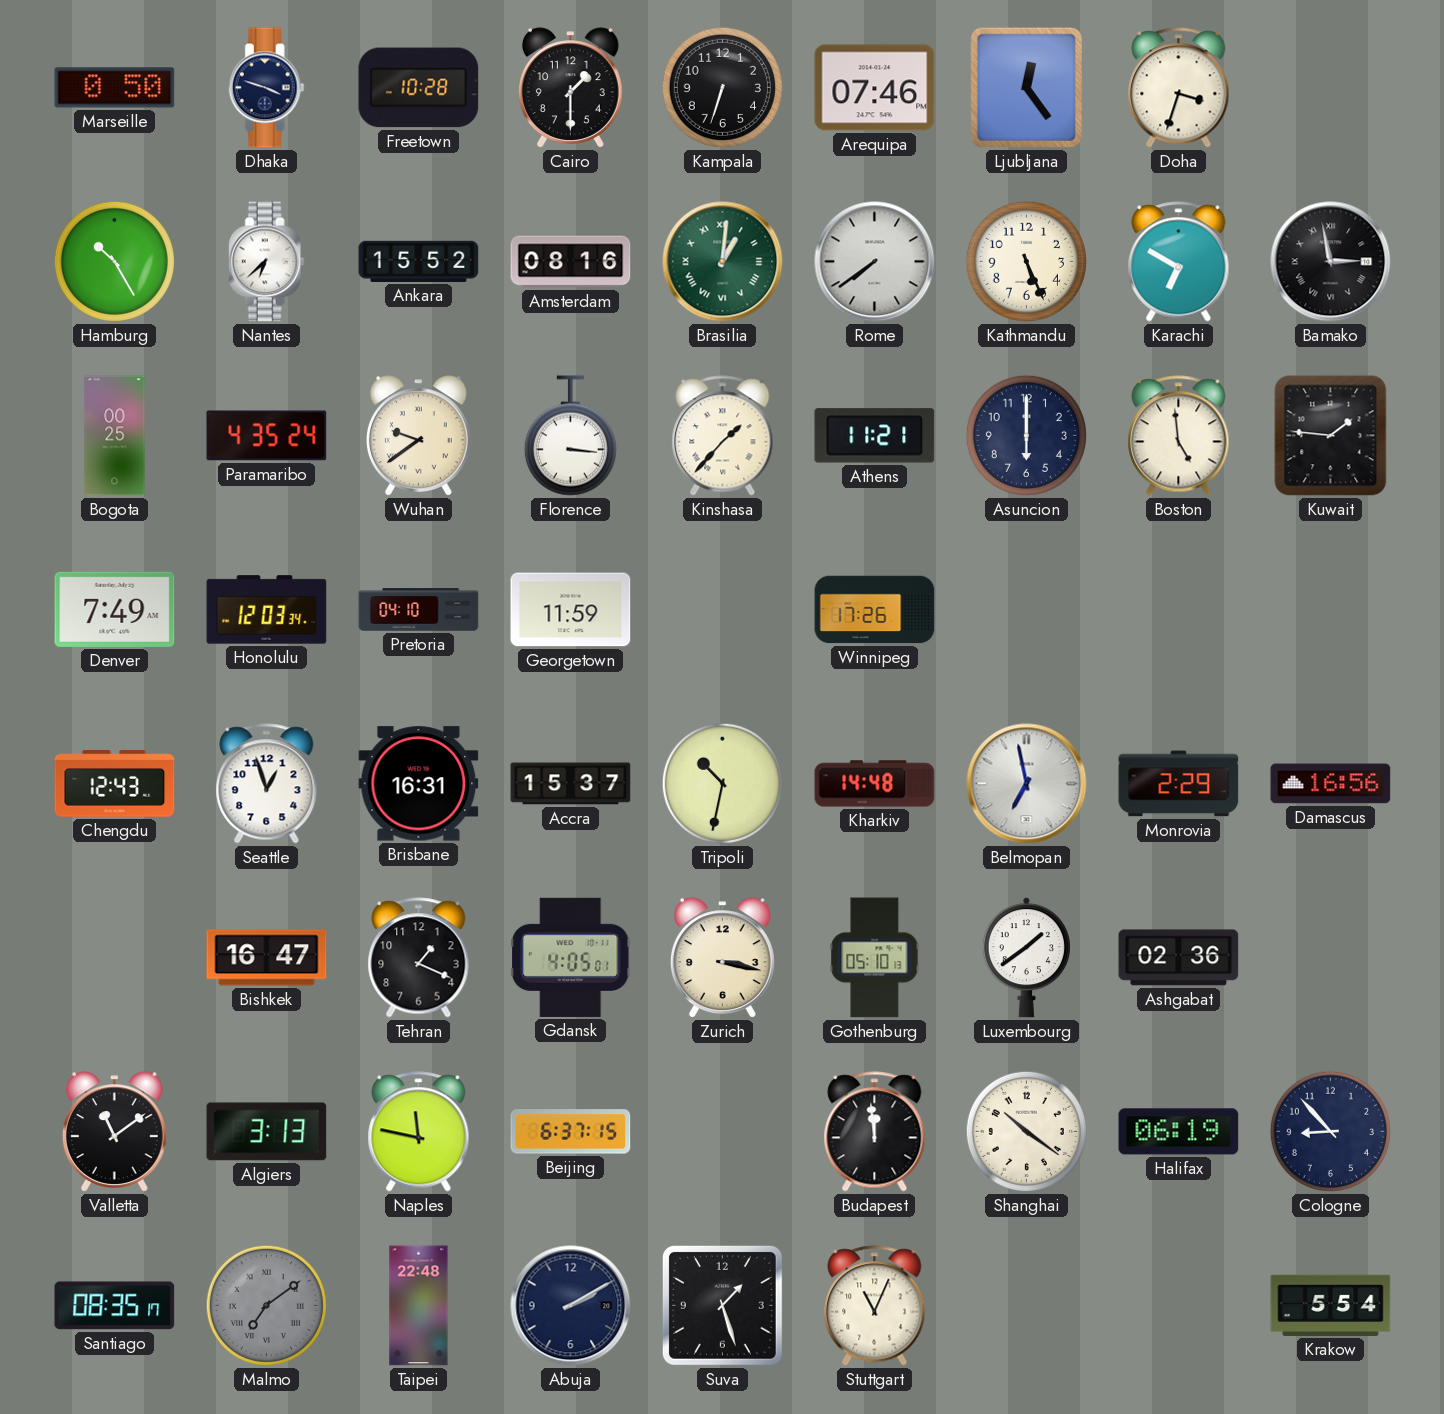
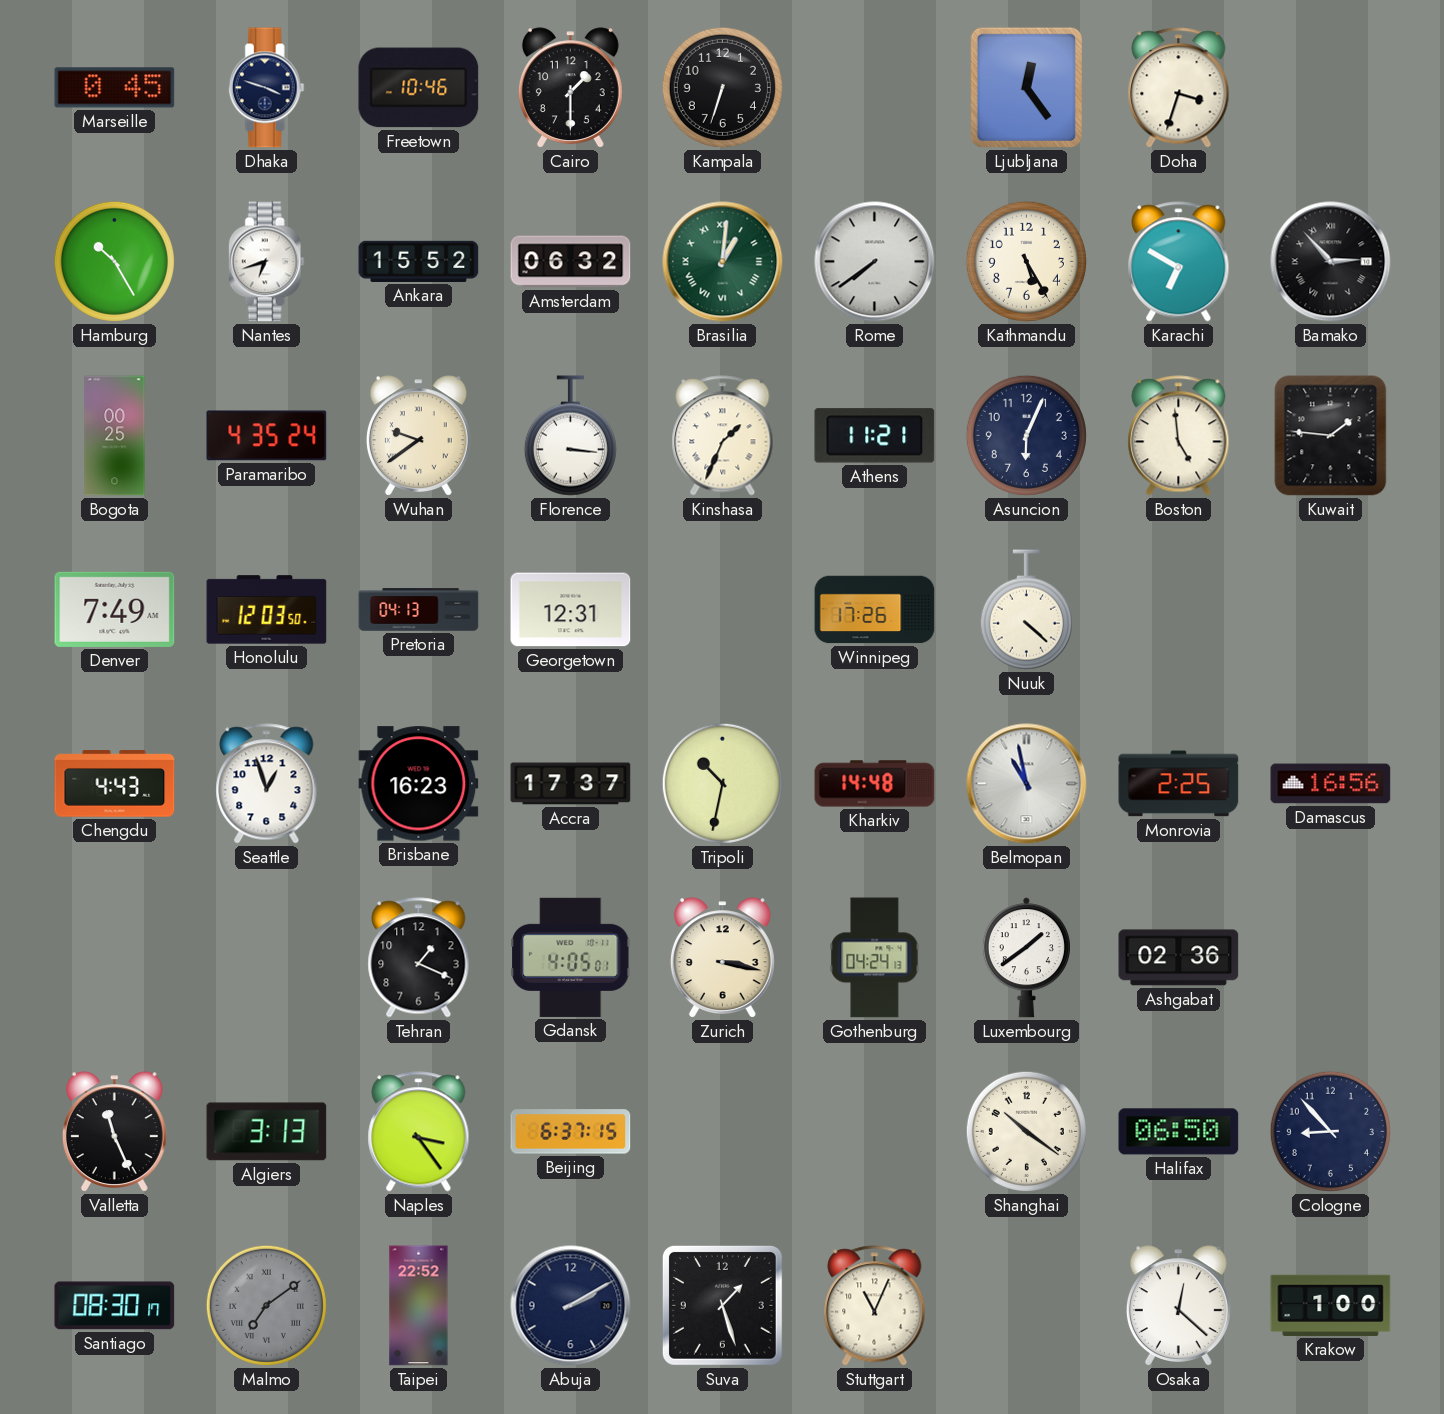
Marseille: 0:50 -> 0:45 (115, 88)
Freetown: 10:28 -> 10:46 (419, 88)
Arequipa: 07:46 -> none (875, 88)
Nantes: 6:38 -> 6:42 (266, 262)
Amsterdam: 08:16 -> 06:32 (571, 262)
Kathmandu: 5:26 -> 5:25 (1026, 261)
Bamako: 2:58 -> 2:53 (1331, 262)
Kinshasa: 1:37 -> 1:34 (723, 436)
Asuncion: 6:00 -> 6:04 (1026, 435)
Honolulu: 12:03:34 -> 12:03:50 (267, 610)
Pretoria: 04:10 -> 04:13 (419, 610)
Georgetown: 11:59 -> 12:31 (571, 610)
Nuuk: none -> 4:22 (1026, 610)
Chengdu: 12:43 -> 4:43 (115, 784)
Brisbane: 16:31 -> 16:23 (419, 784)
Accra: 15:37 -> 17:37 (571, 784)
Belmopan: 6:58 -> 10:58 (1027, 784)
Monrovia: 2:29 -> 2:25 (1179, 784)
Bishkek: 16:47 -> none (267, 958)
Gothenburg: 05:10 -> 04:24 (875, 958)
Valletta: 11:09 -> 11:26 (114, 1132)
Naples: 11:47 -> 3:24 (419, 1132)
Budapest: 11:59 -> none (875, 1132)
Halifax: 06:19 -> 06:50 (1179, 1132)
Santiago: 08:35 -> 08:30 (115, 1306)
Taipei: 22:48 -> 22:52 (419, 1306)
Osaka: none -> 12:22 (1178, 1306)
Krakow: 5:54 -> 1:00 (1331, 1305)
